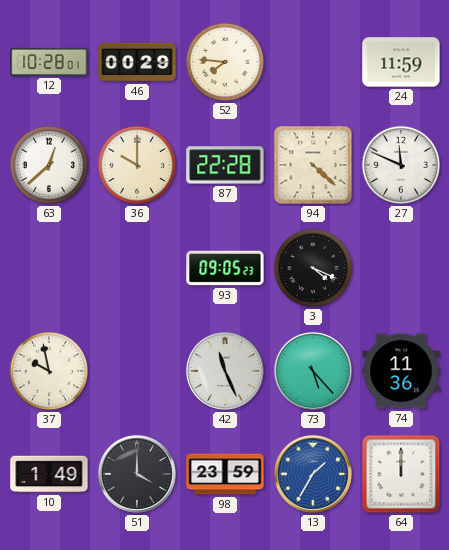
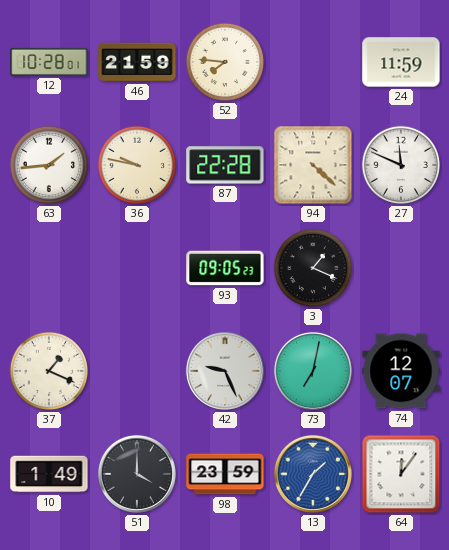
46: 00:29 -> 21:59 (137, 62)
63: 12:38 -> 1:44 (49, 165)
36: 10:00 -> 9:47 (137, 165)
3: 4:19 -> 1:19 (313, 268)
37: 9:58 -> 1:19 (49, 371)
42: 11:26 -> 9:26 (225, 371)
73: 5:23 -> 7:02 (313, 371)
74: 11:36 -> 12:07 (401, 371)
64: 12:00 -> 12:06 (401, 474)
